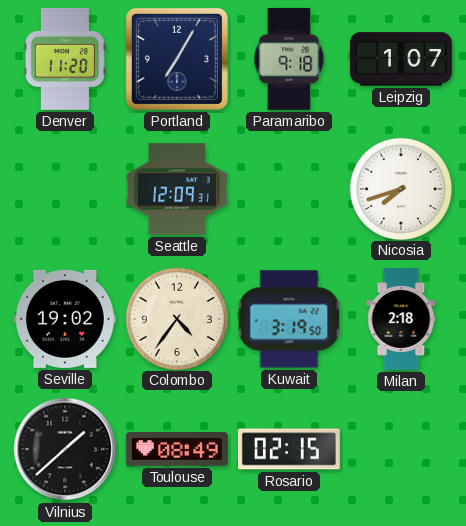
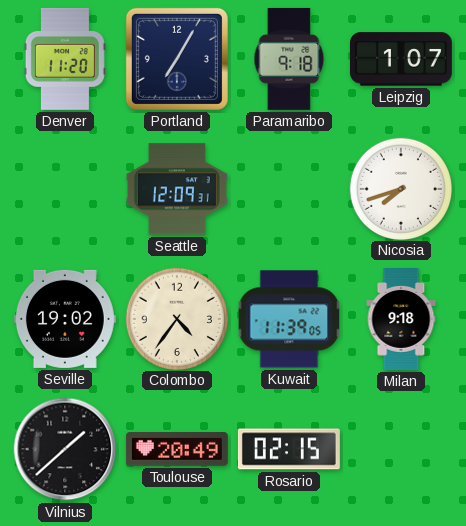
Kuwait: 3:19 -> 11:39 (289, 319)
Milan: 2:18 -> 9:18 (401, 319)
Toulouse: 08:49 -> 20:49 (177, 450)
